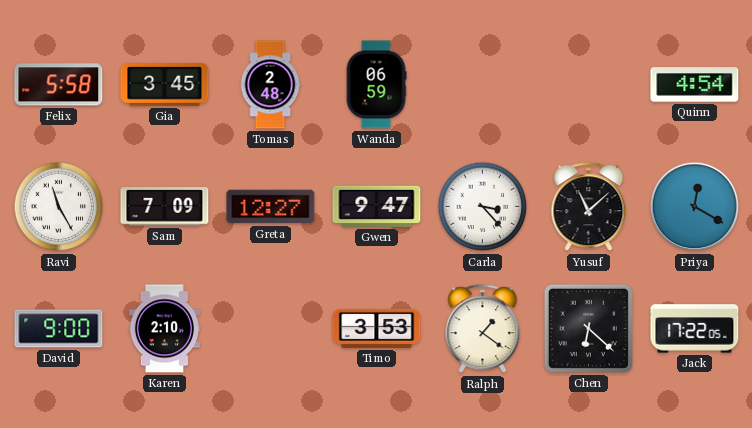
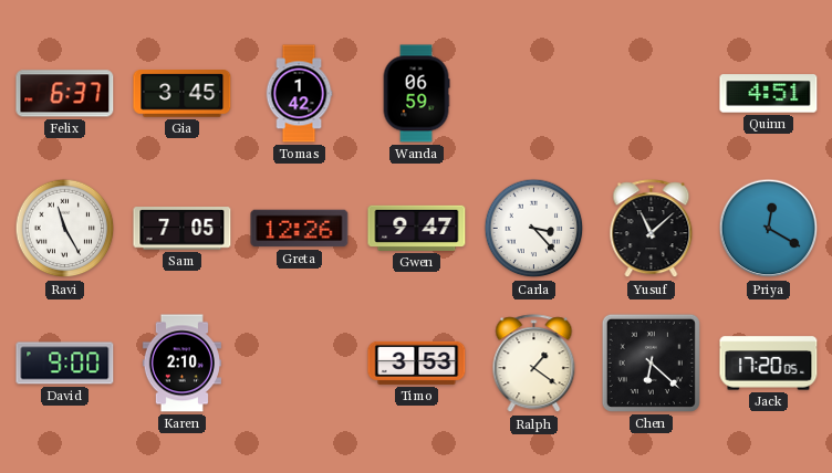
Felix: 5:58 -> 6:37 (65, 94)
Tomas: 2:48 -> 1:42 (299, 94)
Quinn: 4:54 -> 4:51 (769, 94)
Sam: 7:09 -> 7:05 (183, 229)
Greta: 12:27 -> 12:26 (300, 229)
Jack: 17:22 -> 17:20 (769, 364)
